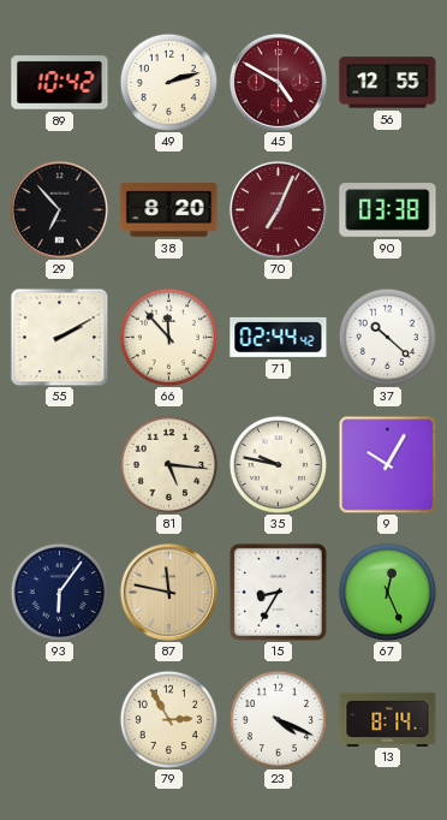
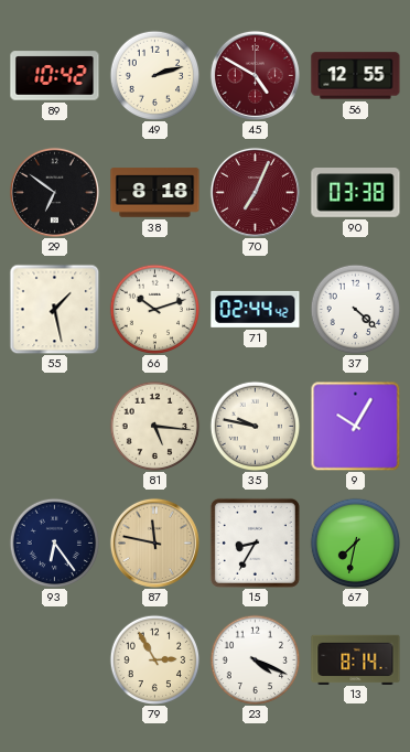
29: 6:53 -> 6:51 (54, 192)
38: 8:20 -> 8:18 (155, 193)
55: 2:10 -> 1:28 (54, 309)
66: 11:53 -> 10:12 (154, 309)
37: 10:22 -> 4:22 (355, 309)
93: 6:06 -> 6:24 (54, 542)
67: 12:26 -> 7:32 (355, 542)
